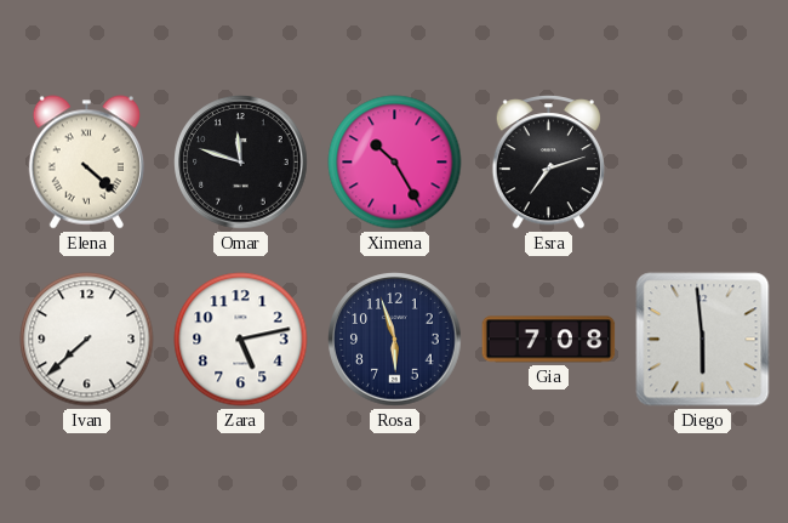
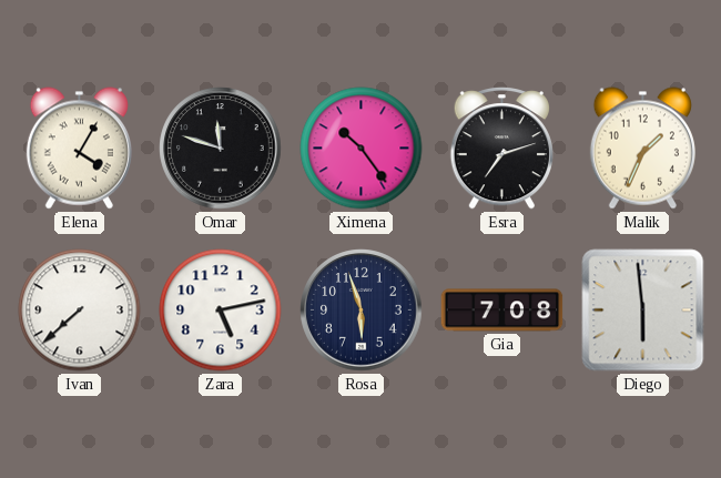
Elena: 4:22 -> 4:05 (79, 149)
Ximena: 10:25 -> 10:24 (362, 149)
Malik: none -> 1:34 (642, 149)
